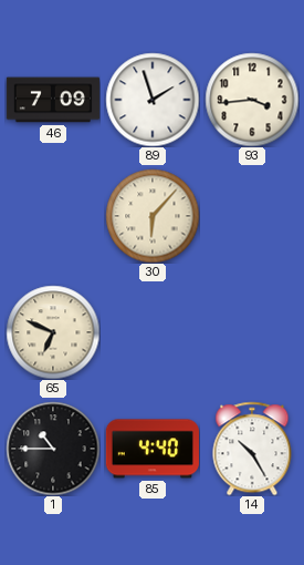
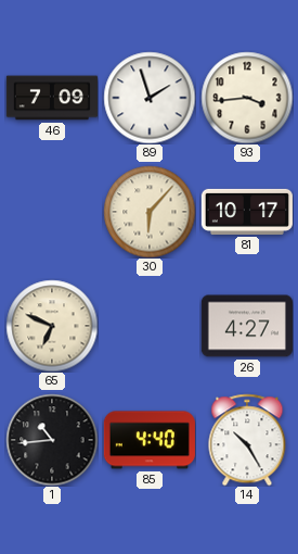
81: none -> 10:17 (247, 212)
26: none -> 4:27 (247, 326)
1: 10:45 -> 10:44 (52, 440)
